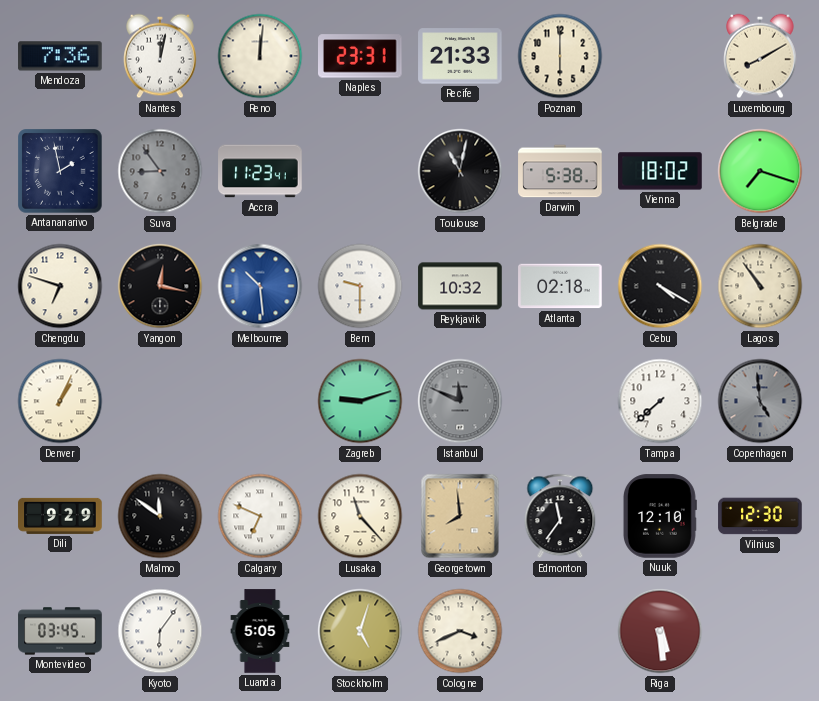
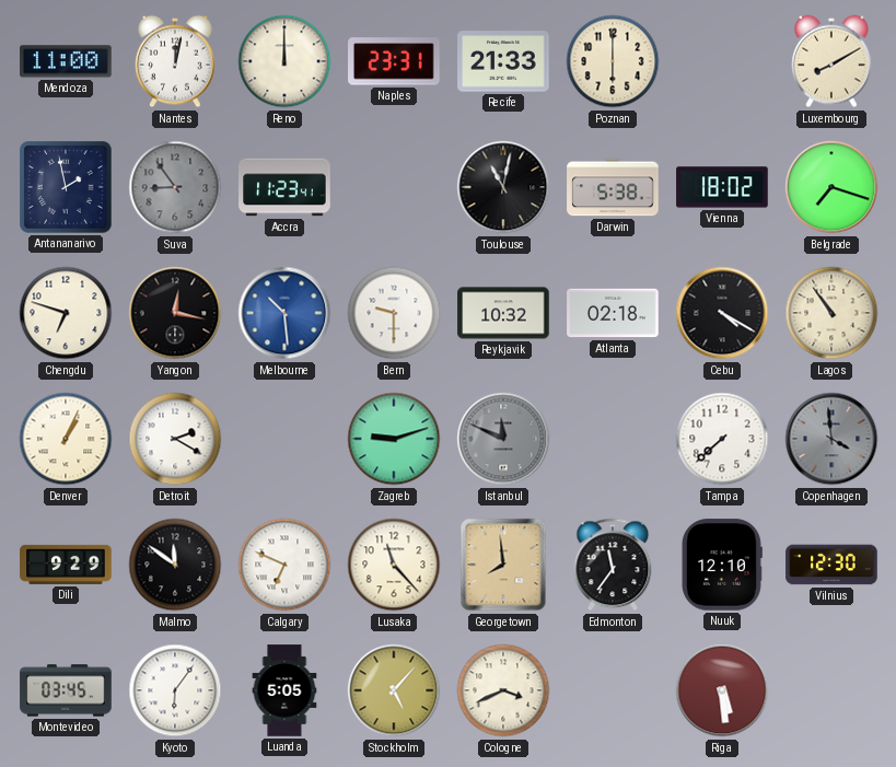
Mendoza: 7:36 -> 11:00 (66, 61)
Reno: 12:01 -> 12:00 (284, 61)
Detroit: none -> 2:20 (175, 439)
Copenhagen: 4:59 -> 3:59 (831, 439)
Stockholm: 5:03 -> 5:07 (394, 690)
